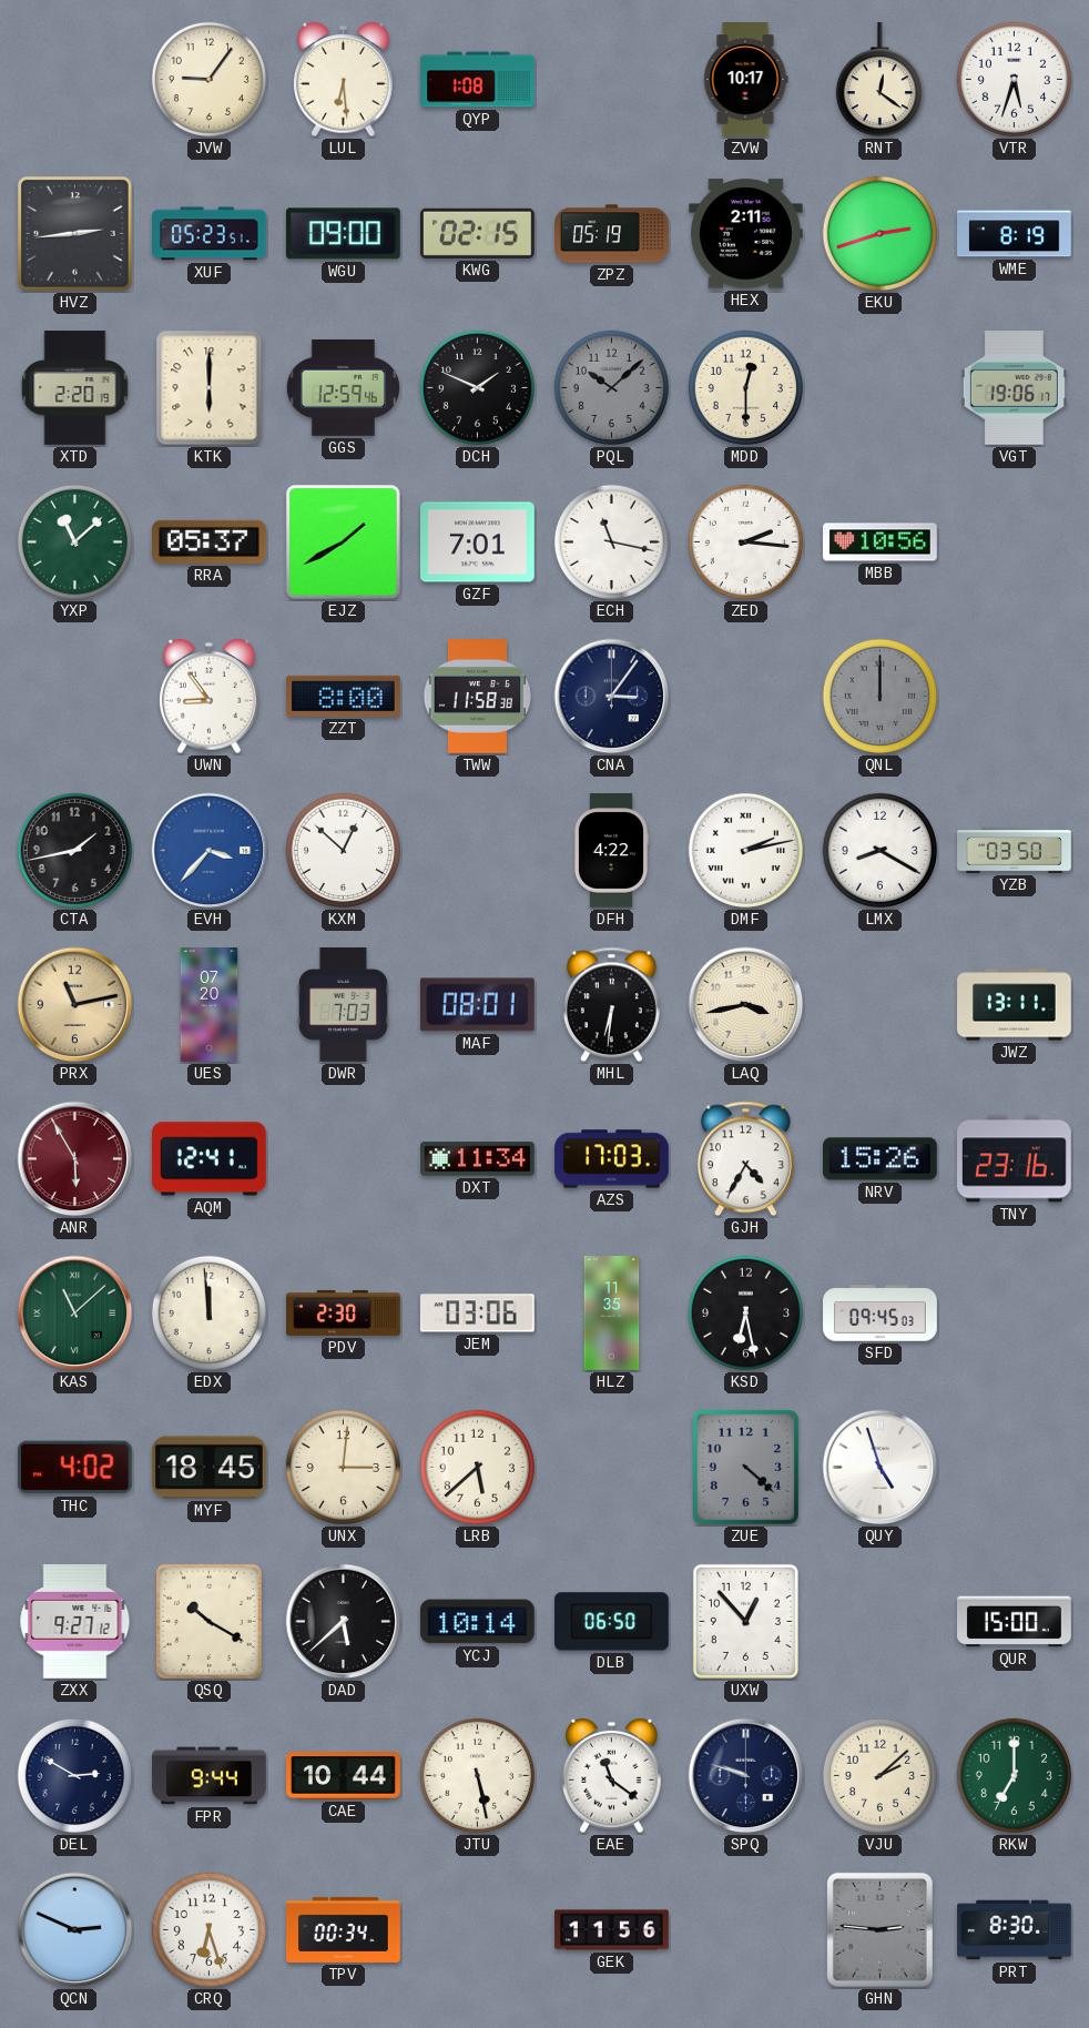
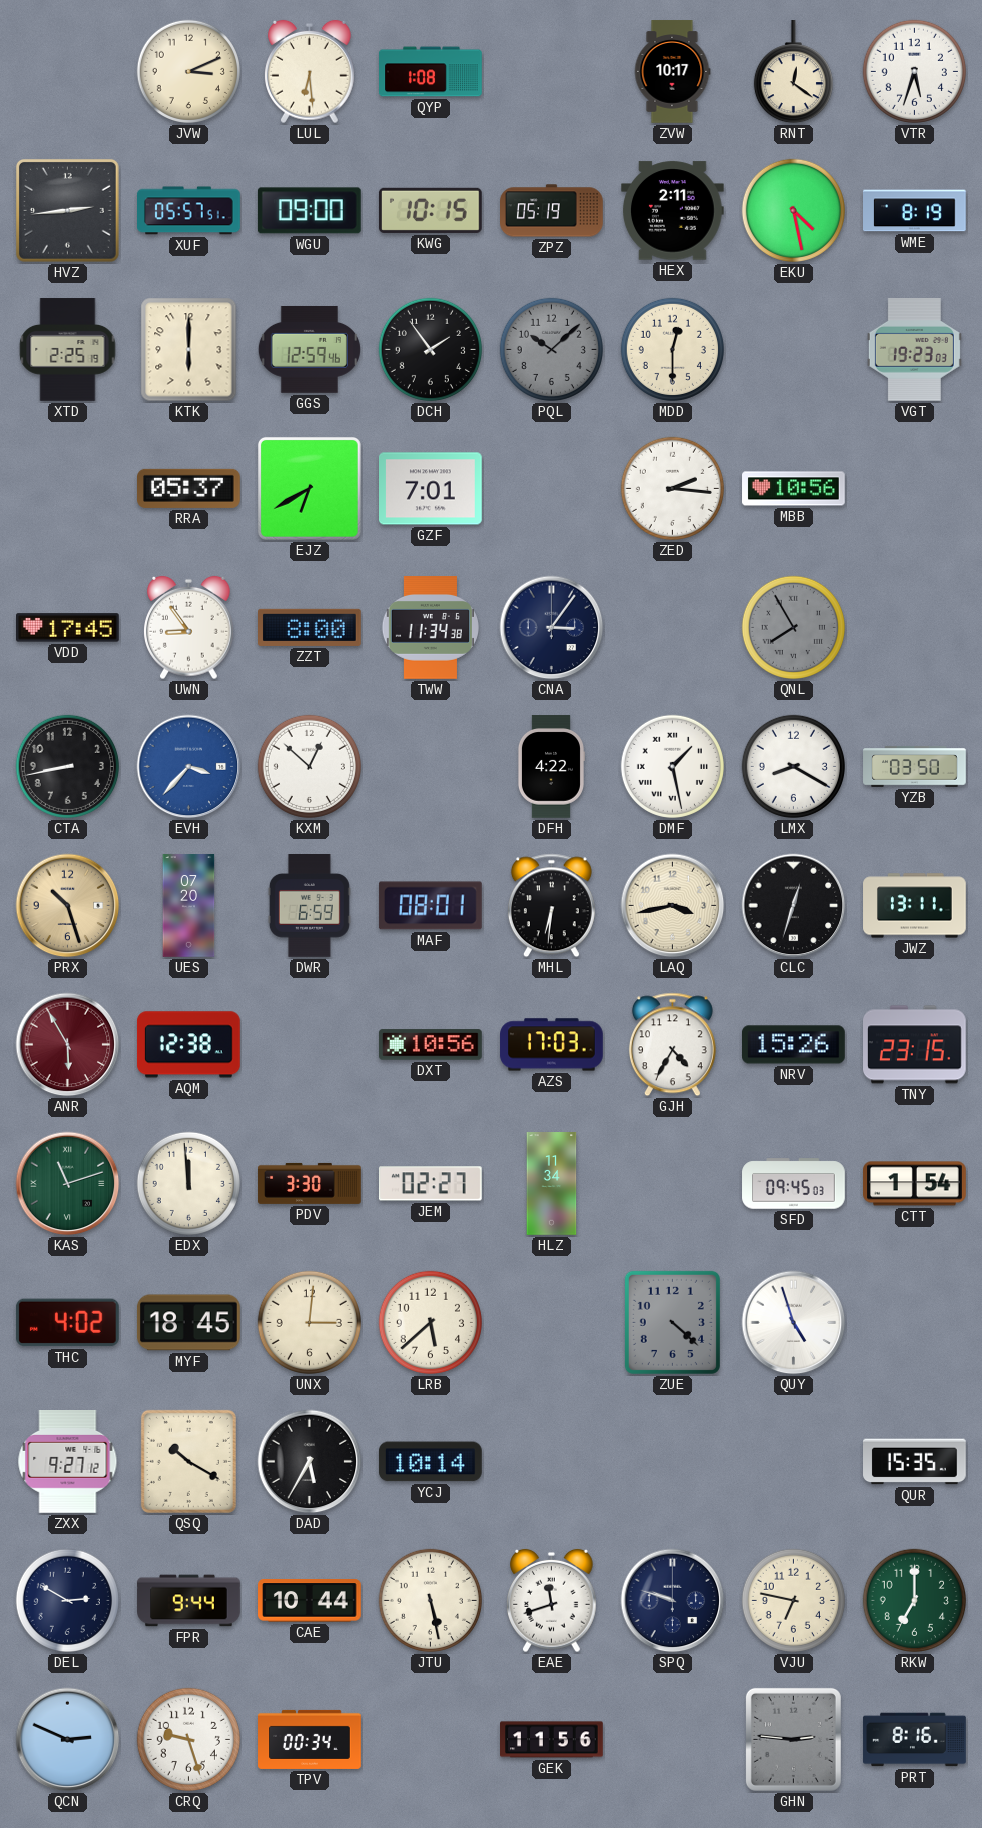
JVW: 9:06 -> 3:11 (188, 71)
XUF: 05:23 -> 05:57 (189, 211)
KWG: 02:15 -> 10:15 (430, 210)
EKU: 2:42 -> 4:28 (793, 210)
XTD: 2:20 -> 2:25 (68, 350)
DCH: 1:49 -> 1:54 (430, 349)
VGT: 19:06 -> 19:23 (914, 350)
YXP: 11:08 -> none (74, 541)
EJZ: 1:40 -> 6:40 (309, 488)
ECH: 11:17 -> none (611, 541)
VDD: none -> 17:45 (68, 628)
TWW: 11:58 -> 11:34 (430, 628)
QNL: 12:00 -> 7:55 (793, 627)
CTA: 1:43 -> 8:43 (67, 766)
DMF: 2:13 -> 1:28 (672, 766)
PRX: 11:13 -> 10:27 (68, 906)
DWR: 7:03 -> 6:59 (309, 906)
CLC: none -> 12:33 (794, 906)
AQM: 12:41 -> 12:38 (189, 1045)
DXT: 11:34 -> 10:56 (431, 1045)
TNY: 23:16 -> 23:15 (915, 1045)
KAS: 11:08 -> 11:12 (68, 1184)
PDV: 2:30 -> 3:30 (310, 1183)
JEM: 03:06 -> 02:27 (430, 1184)
HLZ: 11:35 -> 11:34 (552, 1184)
KSD: 6:28 -> none (745, 1312)
CTT: none -> 1:54 (915, 1184)
DAD: 5:38 -> 5:35 (310, 1462)
DLB: 06:50 -> none (612, 1622)
UXW: 12:53 -> none (745, 1621)
QUR: 15:00 -> 15:35 (915, 1462)
EAE: 11:21 -> 11:42 (552, 1601)
VJU: 2:08 -> 6:47 (793, 1600)
CRQ: 6:27 -> 9:27 (188, 1739)
PRT: 8:30 -> 8:16 (915, 1740)
